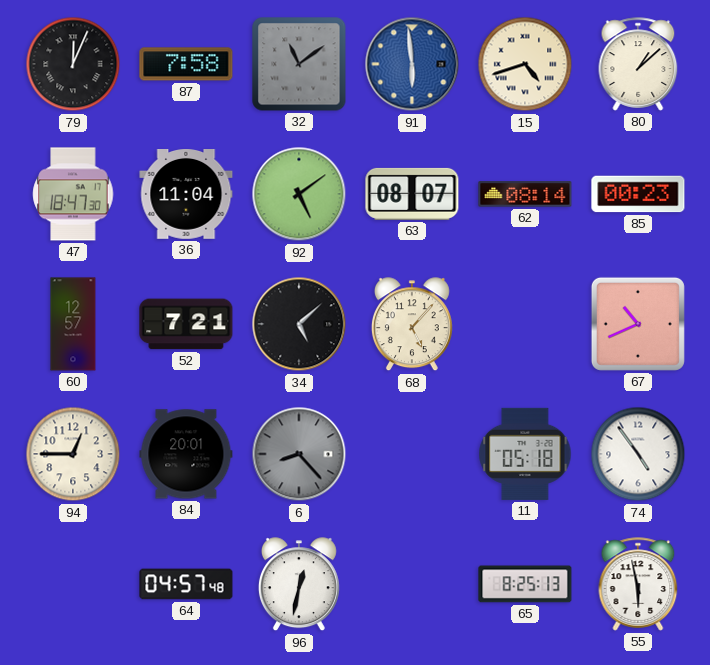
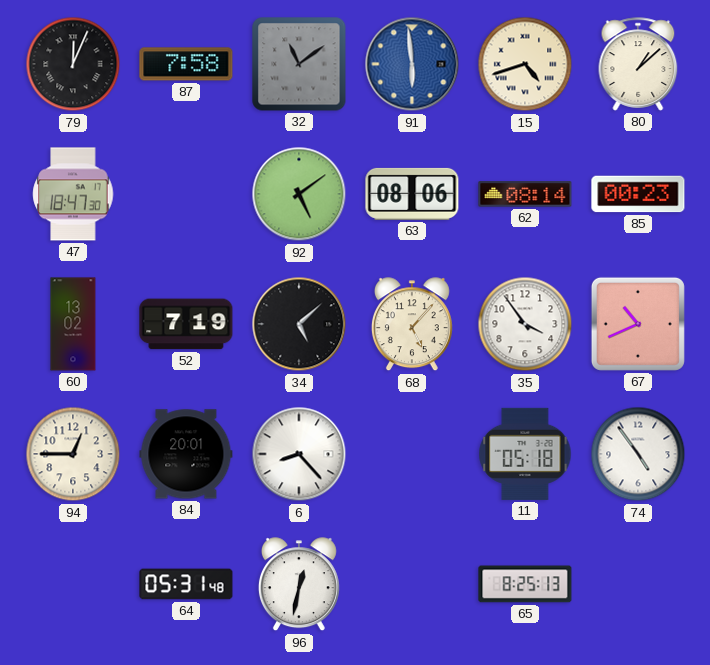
36: 11:04 -> none (186, 195)
63: 08:07 -> 08:06 (412, 194)
60: 12:57 -> 13:02 (73, 324)
52: 7:21 -> 7:19 (186, 324)
35: none -> 3:54 (525, 324)
6 dial: grey -> white (299, 454)
64: 04:57 -> 05:31 (186, 584)
55: 5:58 -> none (638, 584)
